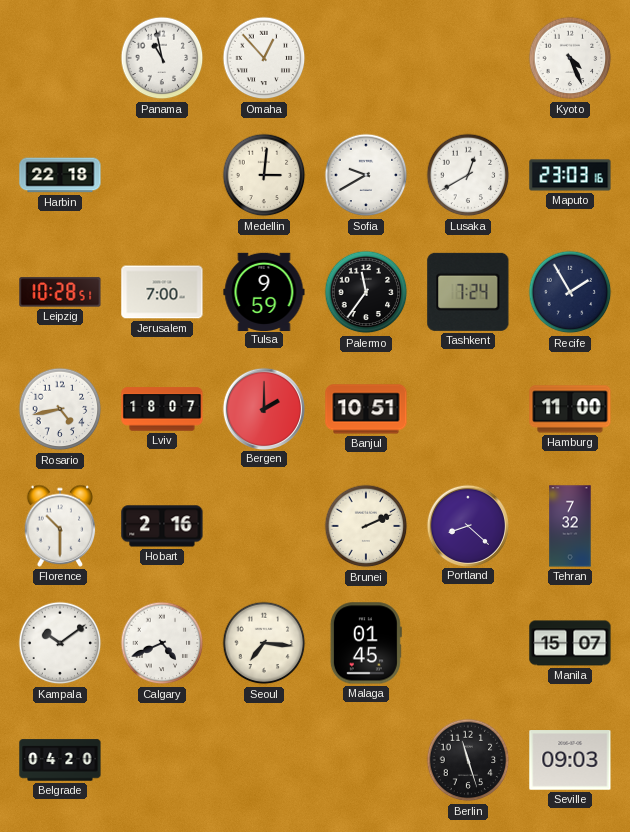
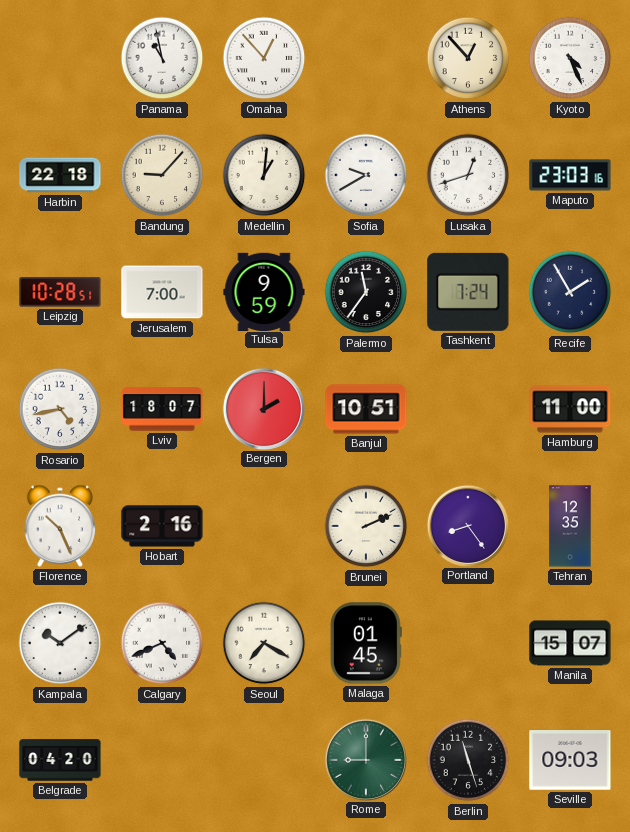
Athens: none -> 12:53 (468, 58)
Bandung: none -> 9:07 (162, 175)
Medellin: 3:01 -> 1:01 (264, 175)
Lusaka: 12:40 -> 12:42 (468, 175)
Florence: 10:30 -> 10:26 (60, 526)
Portland: 8:22 -> 8:24 (467, 525)
Tehran: 7:32 -> 12:35 (570, 526)
Seoul: 7:16 -> 7:20 (264, 643)
Rome: none -> 9:00 (365, 759)
